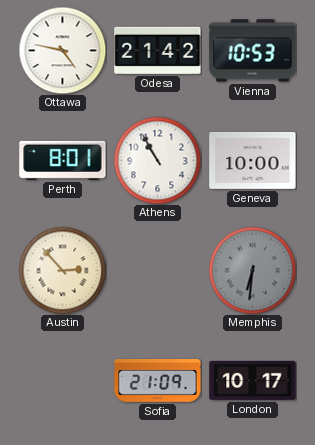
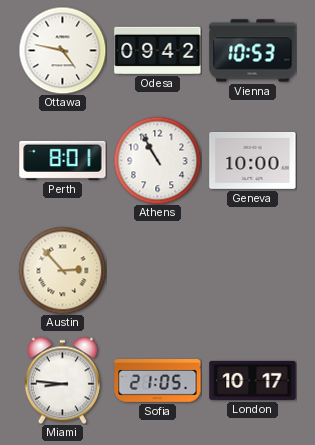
Odesa: 21:42 -> 09:42 (158, 50)
Memphis: 6:31 -> none (252, 270)
Miami: none -> 8:46 (62, 380)
Sofia: 21:09 -> 21:05 (158, 381)
